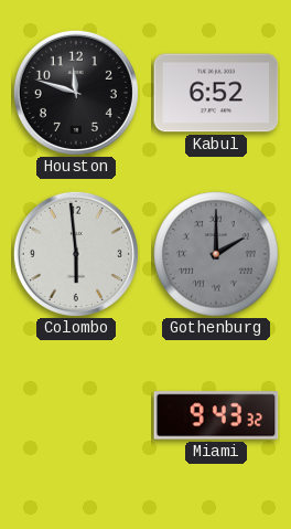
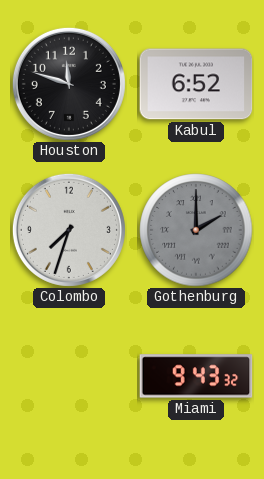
Colombo: 5:59 -> 7:33 (69, 230)
